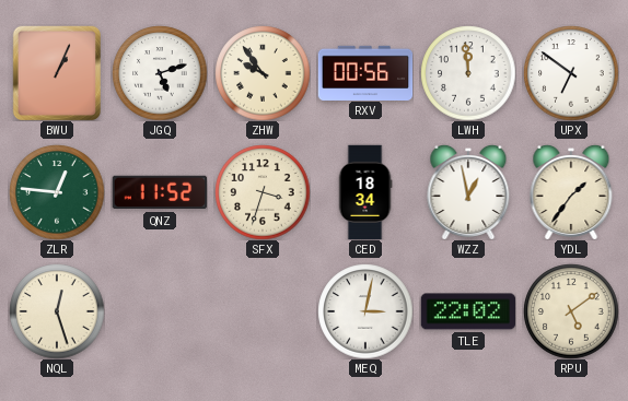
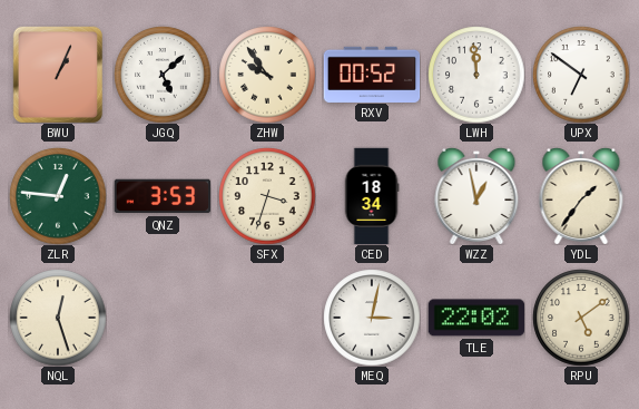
JGQ: 5:12 -> 5:08 (163, 75)
RXV: 00:56 -> 00:52 (372, 74)
QNZ: 11:52 -> 3:53 (161, 196)
